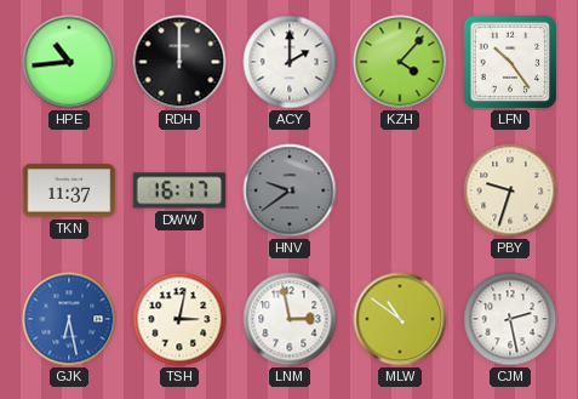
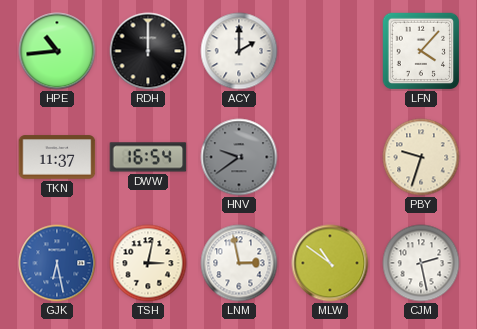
KZH: 4:07 -> none (400, 62)
LFN: 10:24 -> 4:07 (421, 51)
DWW: 16:17 -> 16:54 (148, 157)
